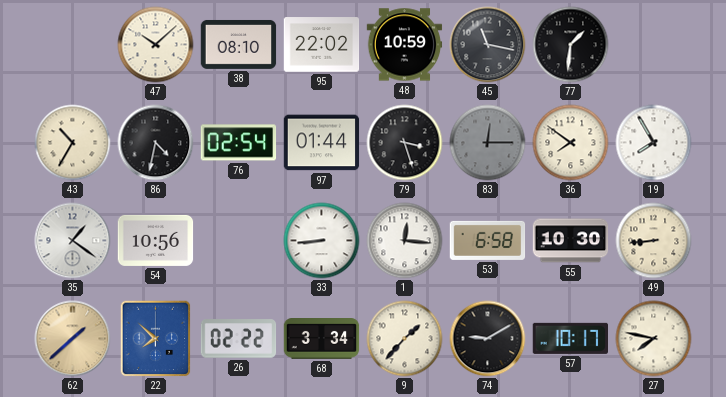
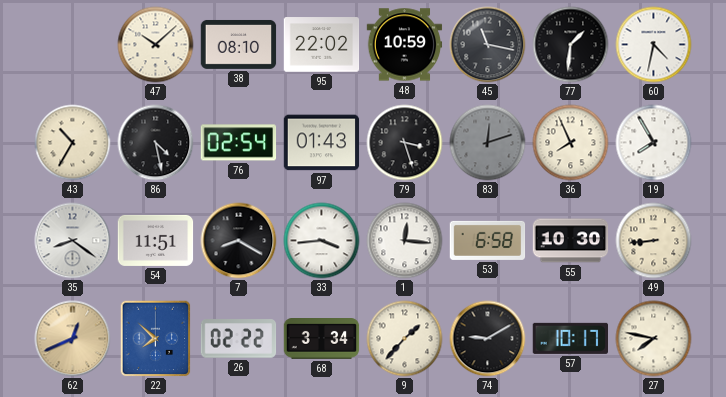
60: none -> 4:32 (654, 45)
86: 4:32 -> 4:28 (156, 143)
97: 01:44 -> 01:43 (322, 143)
83: 12:15 -> 12:12 (488, 143)
36: 7:51 -> 7:56 (571, 143)
35: 1:21 -> 8:21 (73, 241)
54: 10:56 -> 11:51 (156, 240)
7: none -> 8:20 (239, 241)
33: 8:44 -> 3:44 (322, 241)
62: 1:38 -> 12:41 (73, 339)
